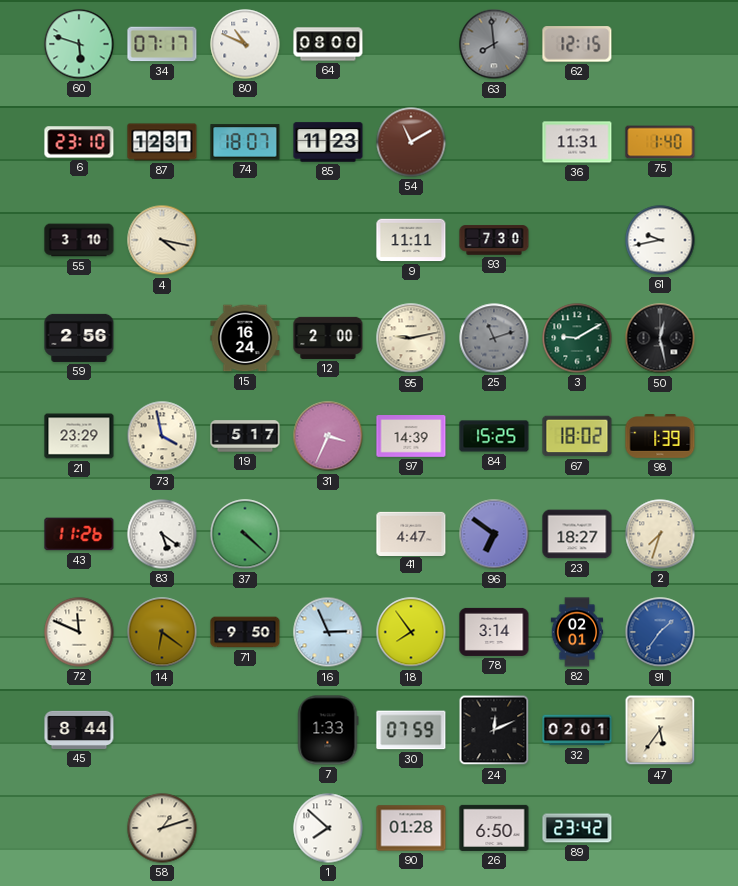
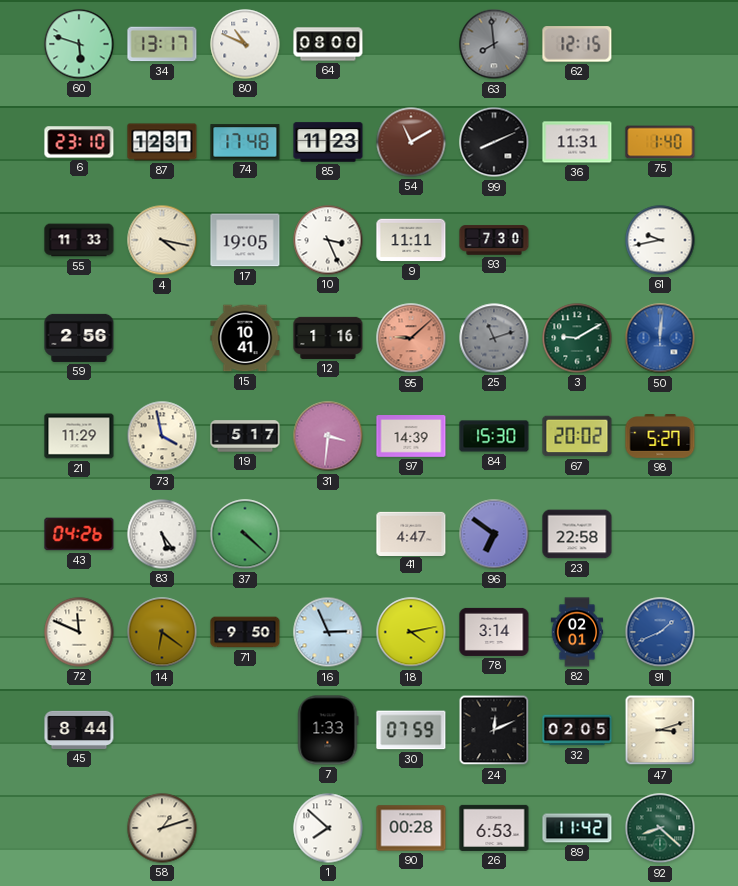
34: 07:17 -> 13:17 (162, 44)
74: 18:07 -> 17:48 (245, 142)
99: none -> 8:11 (494, 142)
55: 3:10 -> 11:33 (79, 240)
17: none -> 19:05 (245, 240)
10: none -> 3:26 (328, 240)
15: 16:24 -> 10:41 (245, 338)
12: 2:00 -> 1:16 (328, 338)
95: 9:13 -> 9:08 (411, 338)
95 dial: cream -> salmon (411, 338)
50: 12:28 -> 12:01 (660, 338)
50 dial: black -> blue (660, 338)
21: 23:29 -> 11:29 (79, 436)
31: 3:34 -> 3:31 (328, 436)
84: 15:25 -> 15:30 (494, 436)
67: 18:02 -> 20:02 (577, 436)
98: 1:39 -> 5:27 (660, 436)
43: 11:26 -> 04:26 (79, 534)
83: 5:21 -> 5:24 (162, 534)
23: 18:27 -> 22:58 (577, 534)
2: 7:33 -> none (660, 534)
18: 7:54 -> 4:13 (411, 632)
91: 1:36 -> 1:41 (660, 632)
32: 02:01 -> 02:05 (577, 730)
47: 5:36 -> 3:12 (660, 730)
90: 01:28 -> 00:28 (411, 828)
26: 6:50 -> 6:53 (494, 828)
89: 23:42 -> 11:42 (577, 828)
92: none -> 8:22 (660, 828)
